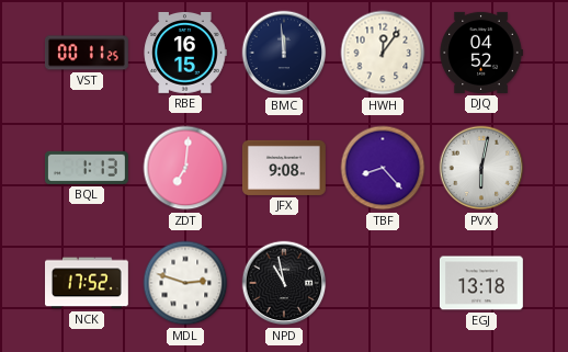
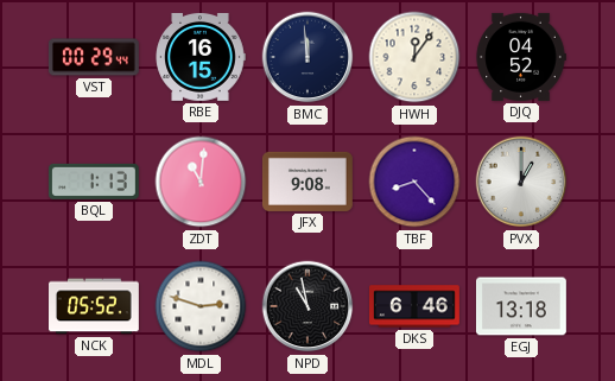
VST: 00:11 -> 00:29 (94, 57)
ZDT: 7:01 -> 11:01 (201, 182)
PVX: 6:02 -> 1:00 (521, 182)
NCK: 17:52 -> 05:52 (95, 306)
DKS: none -> 6:46 (416, 306)
